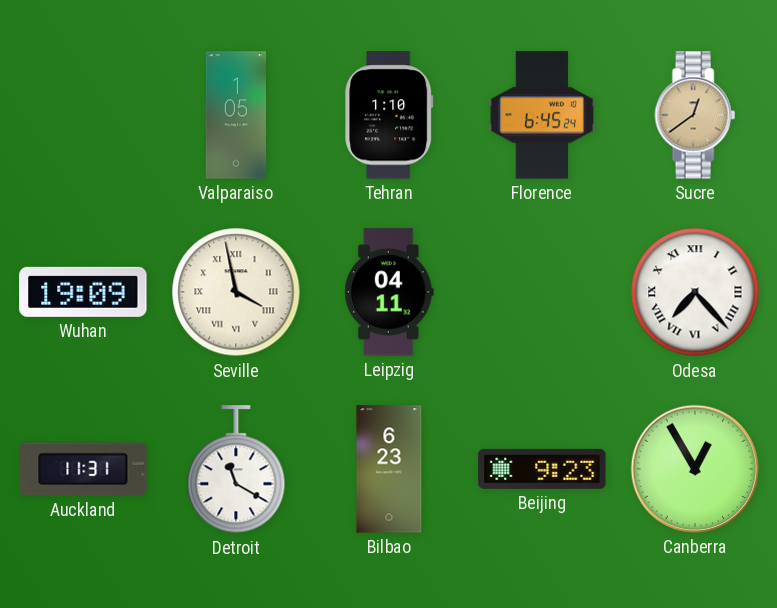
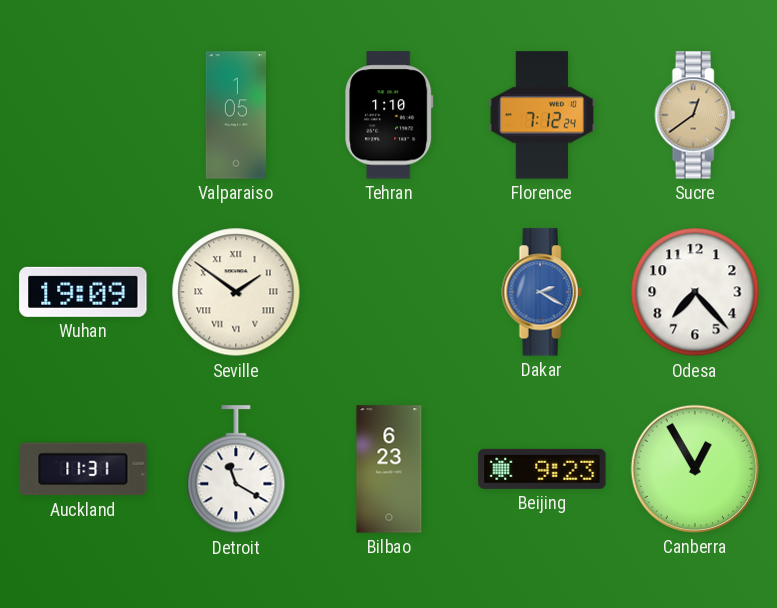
Florence: 6:45 -> 7:12 (541, 115)
Seville: 3:58 -> 1:51 (236, 292)
Leipzig: 04:11 -> none (390, 292)
Dakar: none -> 2:20 (542, 292)
Odesa numerals: Roman -> Arabic (695, 292)
